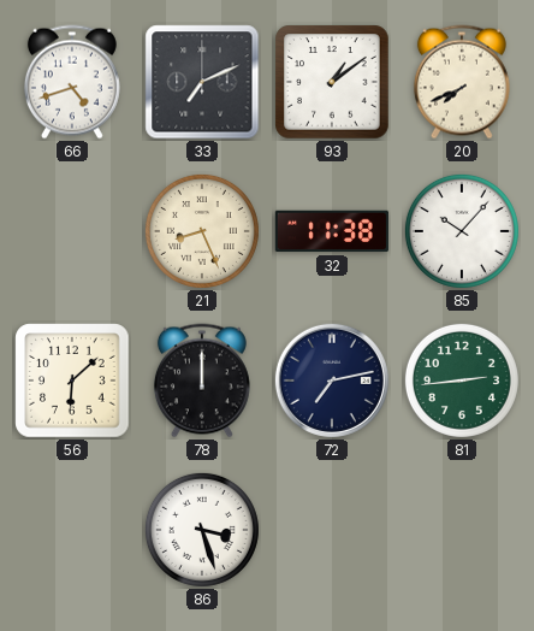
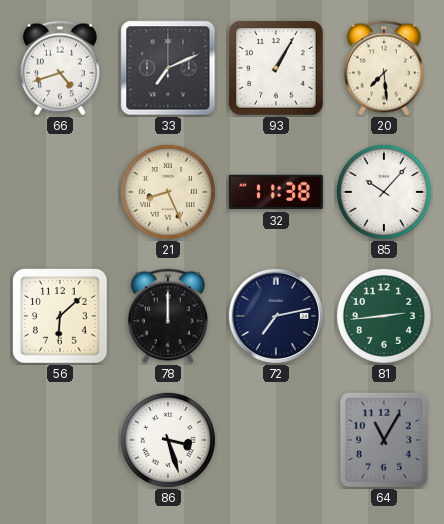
93: 1:09 -> 1:05 (276, 68)
20: 7:41 -> 7:29 (384, 68)
64: none -> 11:05 (384, 440)
